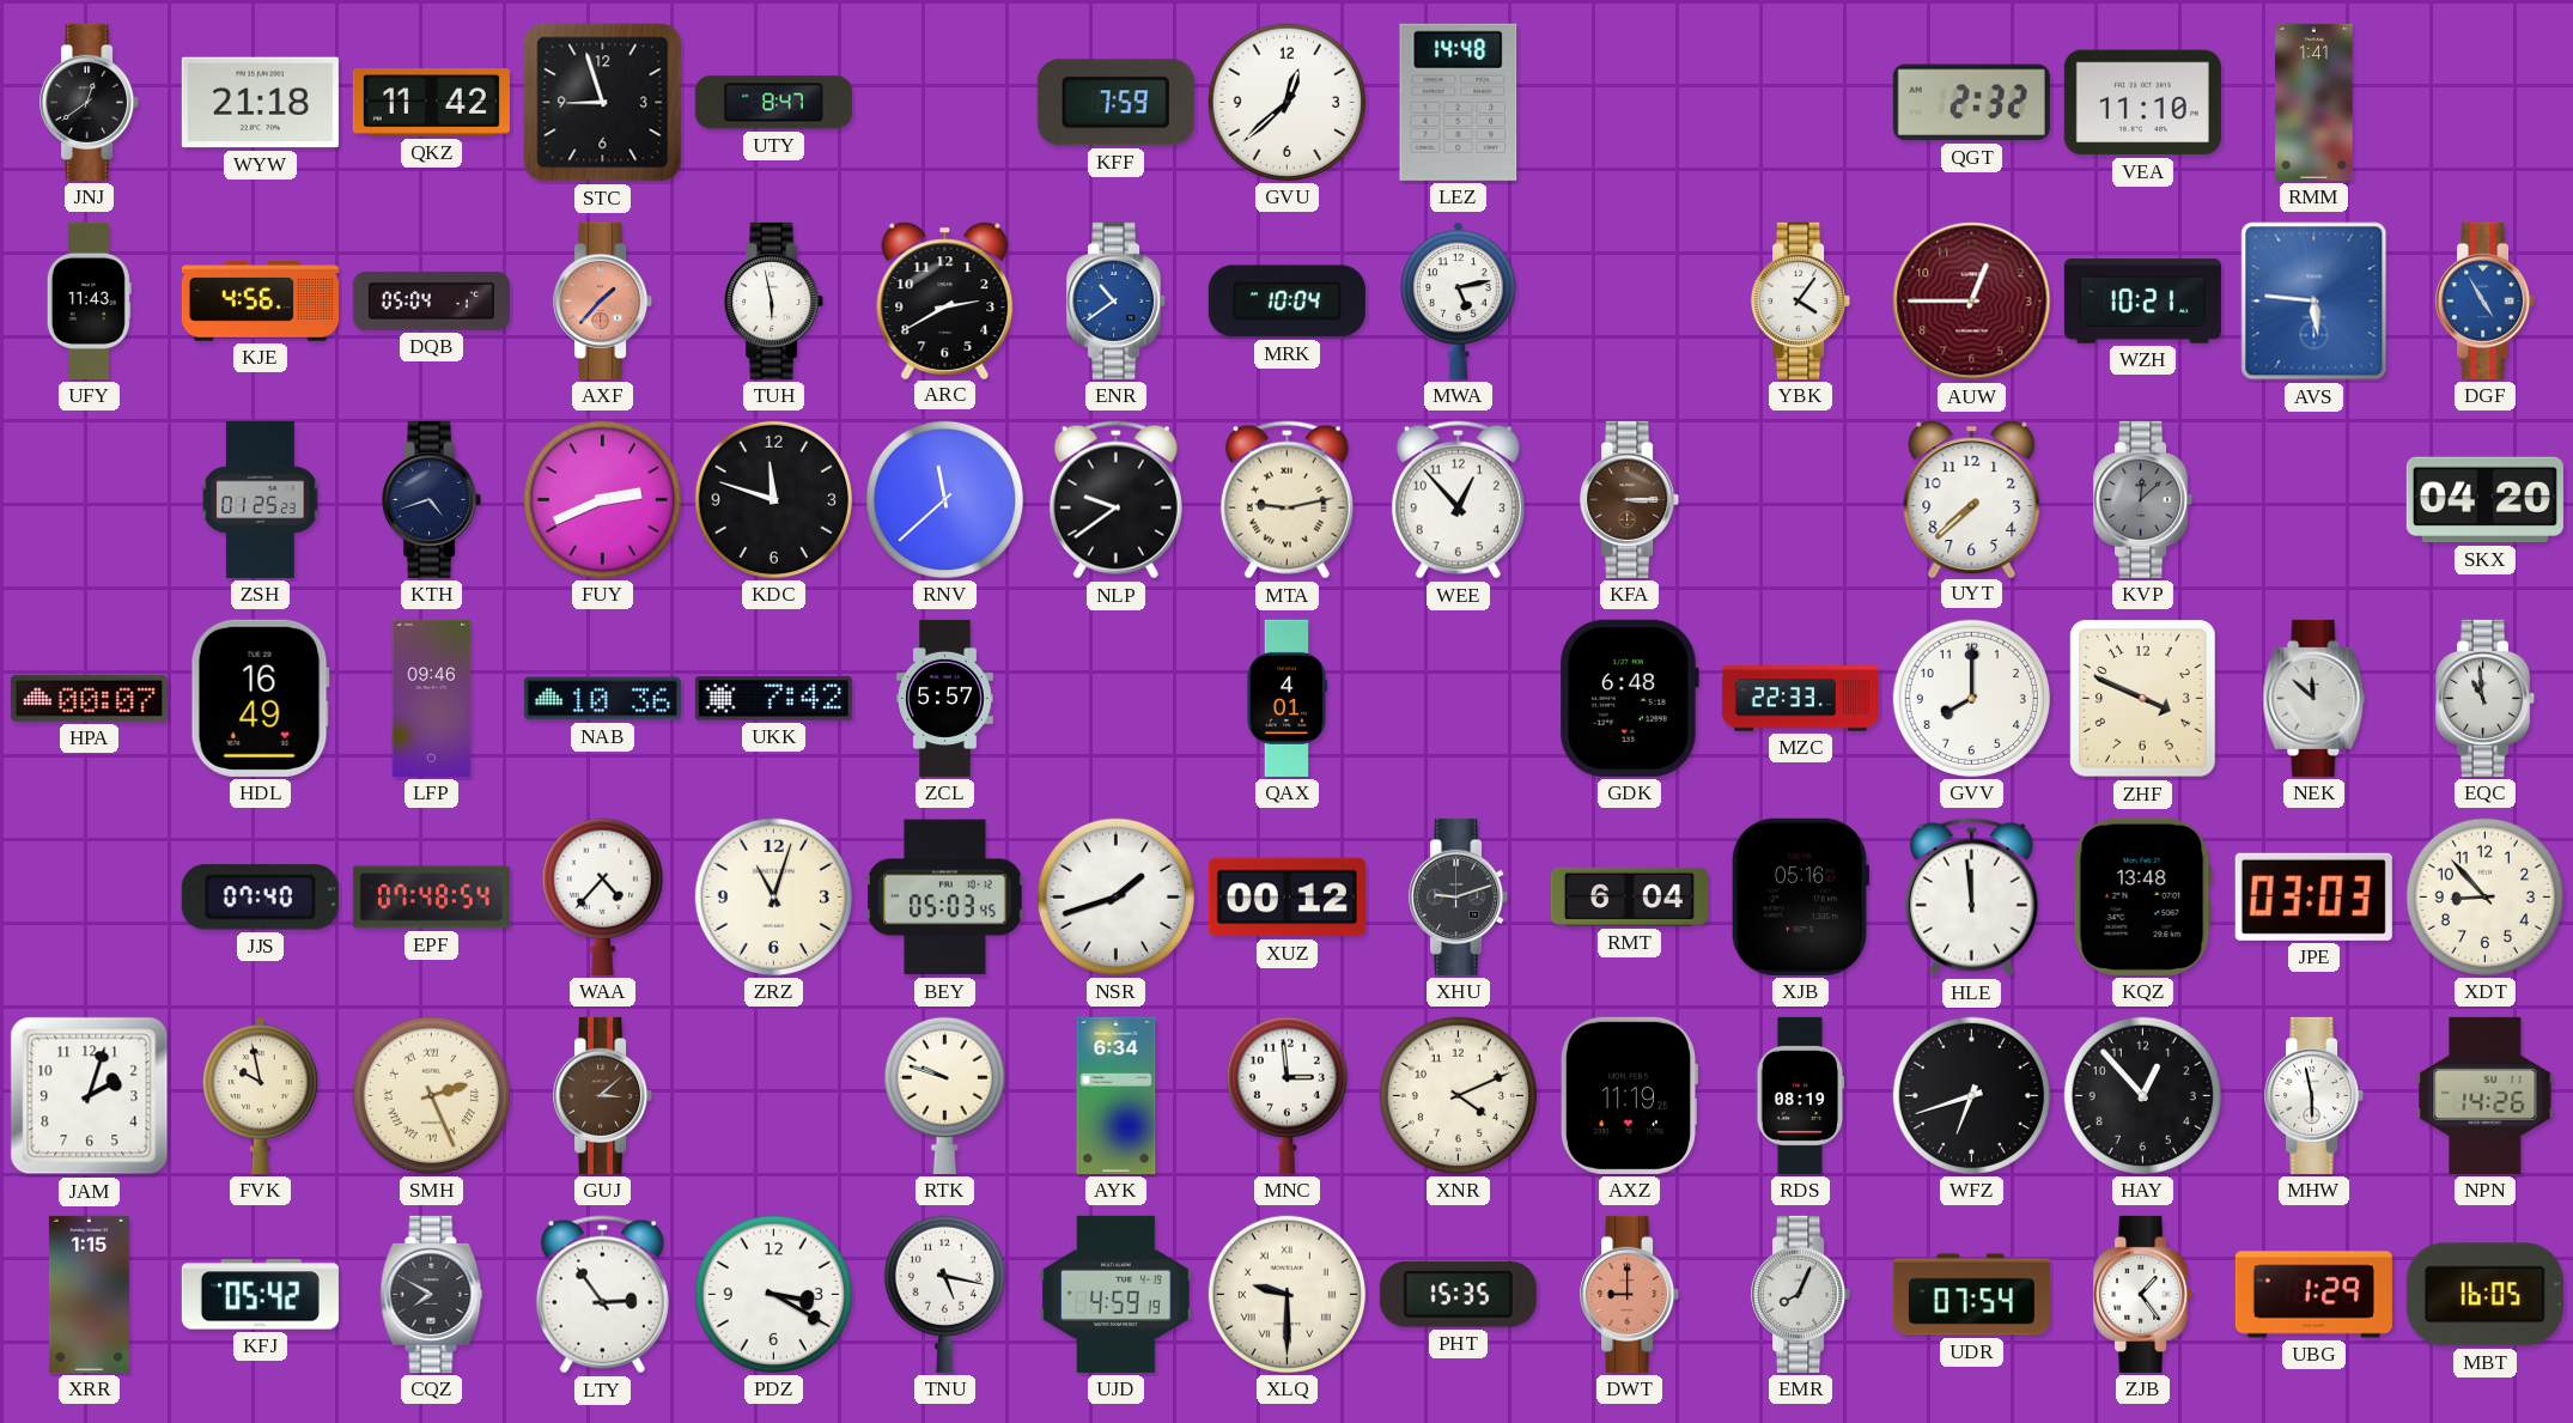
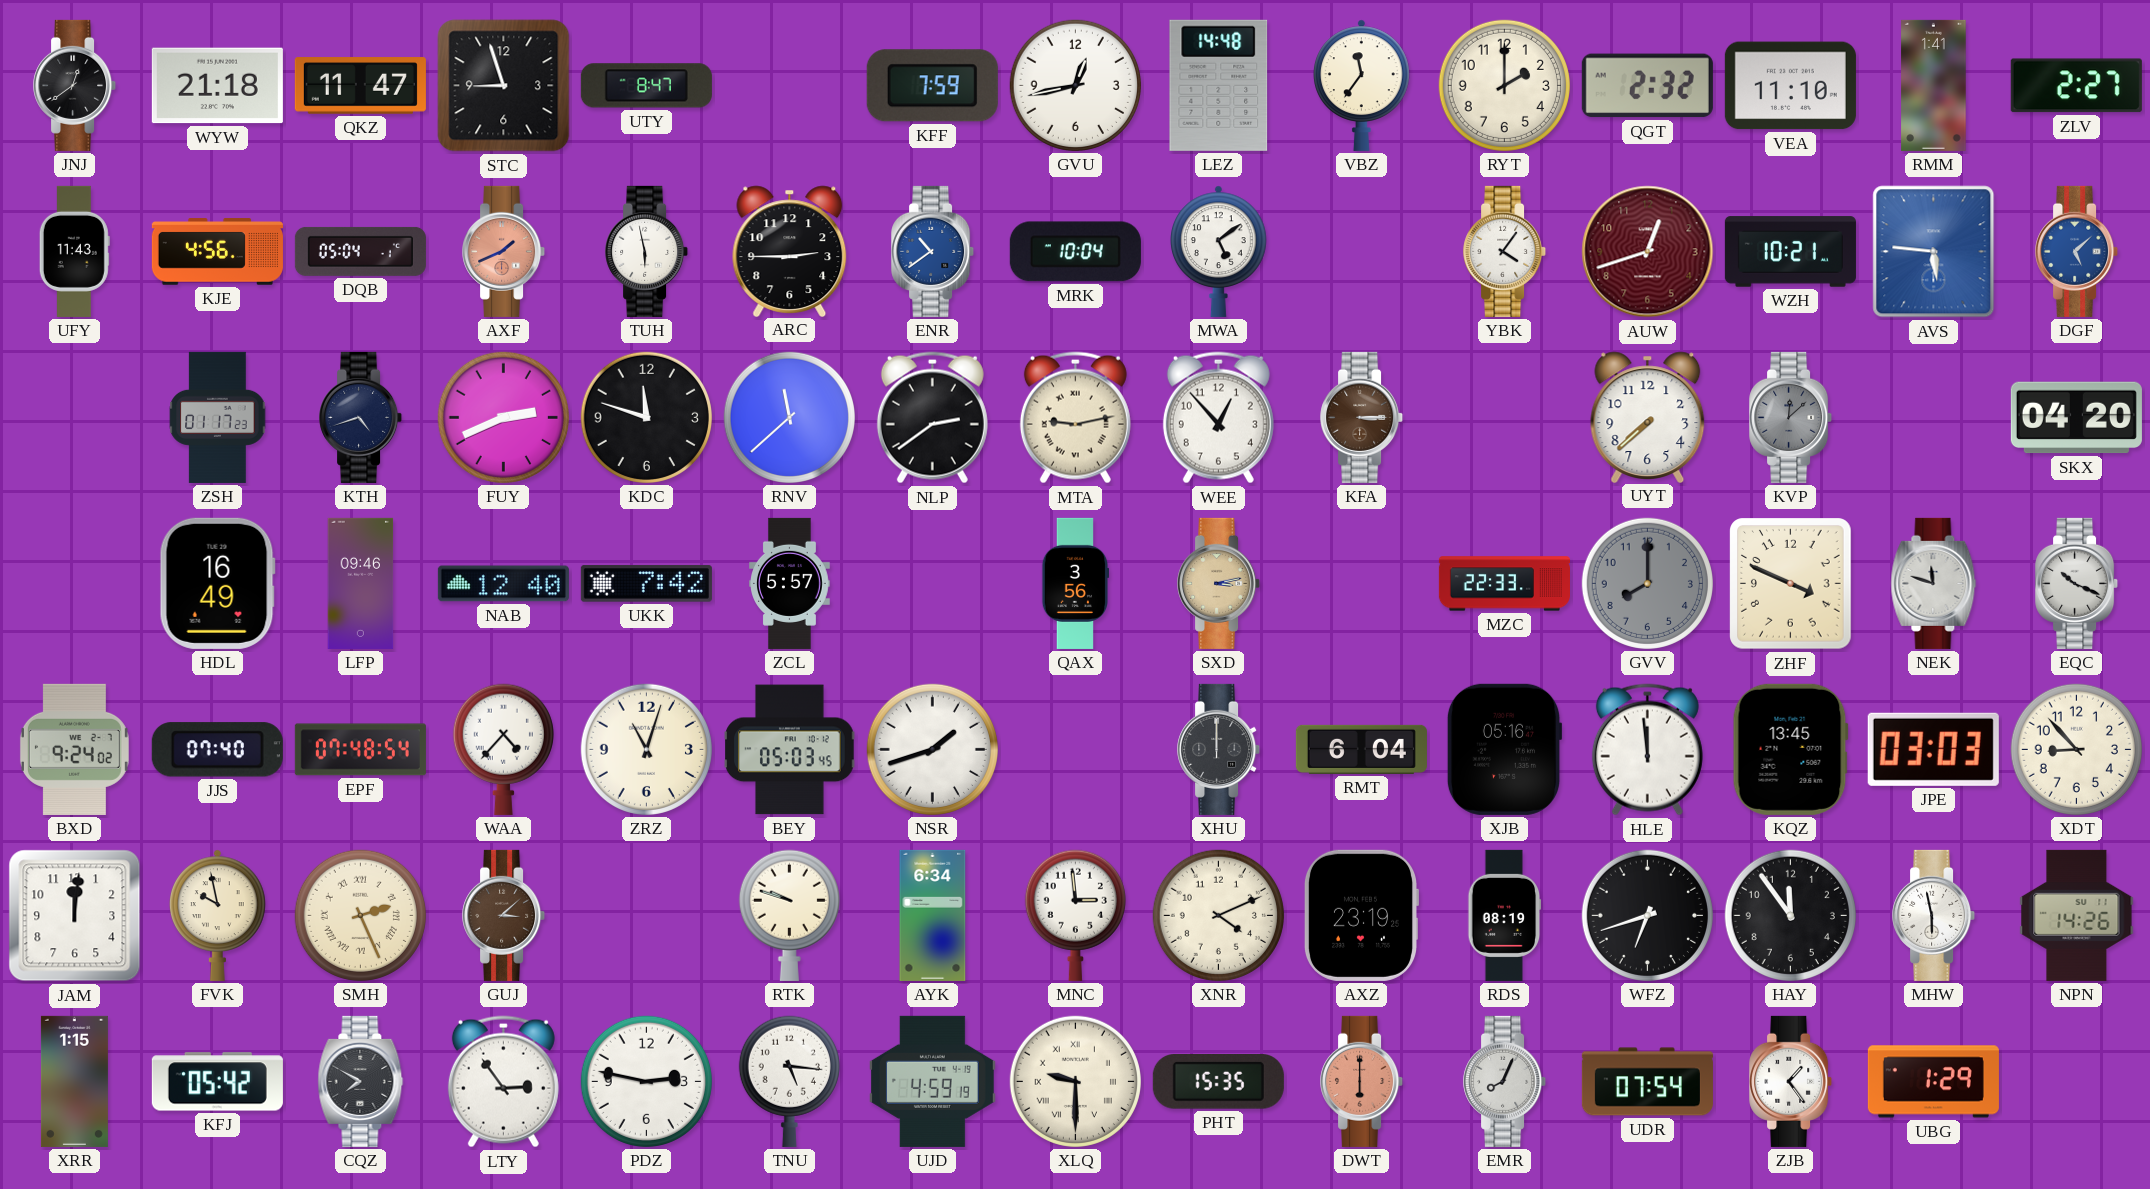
QKZ: 11:42 -> 11:47 (360, 86)
GVU: 12:38 -> 12:43 (1075, 85)
VBZ: none -> 11:36 (1362, 85)
RYT: none -> 2:00 (1504, 85)
ZLV: none -> 2:27 (2076, 86)
AXF: 1:37 -> 1:41 (504, 251)
ARC: 2:40 -> 2:45 (790, 251)
MWA: 5:13 -> 5:09 (1219, 251)
AUW: 12:45 -> 12:42 (1648, 252)
DGF: 4:55 -> 5:08 (2077, 251)
ZSH: 01:25 -> 01:17 (218, 417)
NLP: 9:39 -> 2:39 (932, 418)
HPA: 00:07 -> none (89, 698)
NAB: 10:36 -> 12:40 (503, 584)
QAX: 4:01 -> 3:56 (1074, 583)
SXD: none -> 3:13 (1219, 583)
GDK: 6:48 -> none (1629, 698)
GVV dial: white -> grey (1647, 583)
NEK: 11:52 -> 11:48 (1934, 583)
EQC: 10:59 -> 10:19 (2077, 583)
BXD: none -> 9:24 (74, 749)
XUZ: 00:12 -> none (1286, 898)
XHU: 9:12 -> 12:00 (1219, 749)
KQZ: 13:48 -> 13:45 (1790, 749)
JAM: 2:03 -> 12:01 (75, 916)
AXZ: 11:19 -> 23:19 (1360, 915)
HAY: 12:53 -> 11:54 (1790, 915)
PDZ: 3:20 -> 2:47 (646, 1081)
TNU: 5:17 -> 5:16 (789, 1081)
DWT: 9:00 -> 6:00 (1362, 1081)
MBT: 16:05 -> none (2484, 1295)
